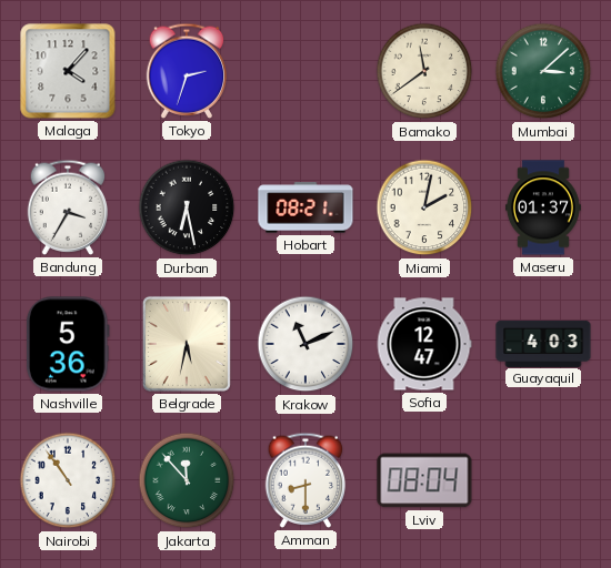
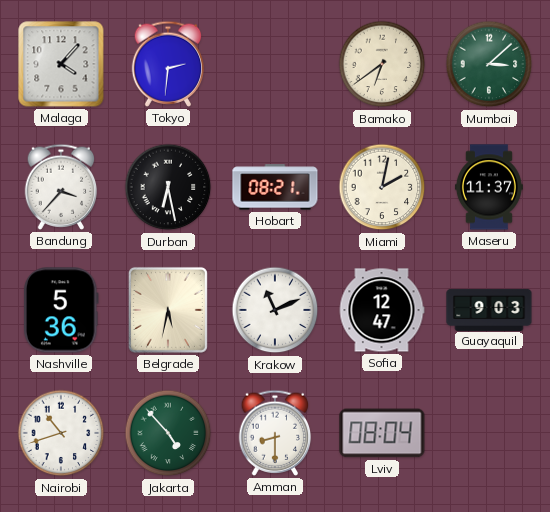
Tokyo: 2:33 -> 2:31 (168, 64)
Bamako: 11:39 -> 6:39 (382, 64)
Bandung: 3:35 -> 3:37 (61, 187)
Maseru: 01:37 -> 11:37 (489, 187)
Guayaquil: 4:03 -> 9:03 (489, 309)
Nairobi: 10:54 -> 10:42 (61, 433)
Jakarta: 11:53 -> 4:53 (168, 433)
